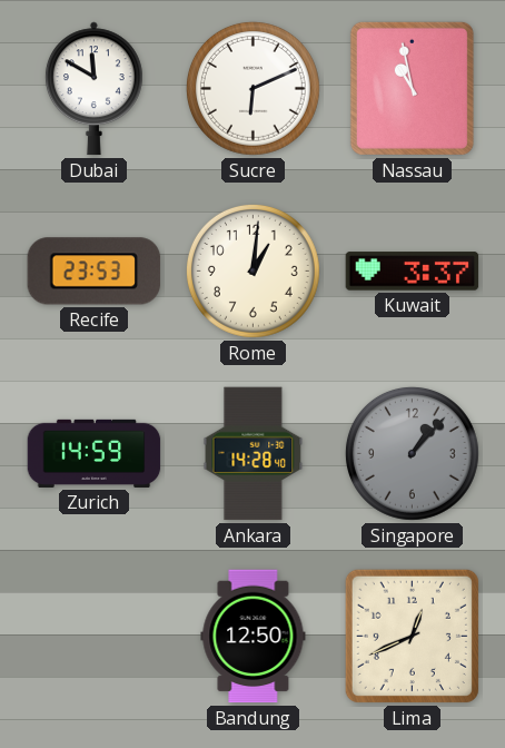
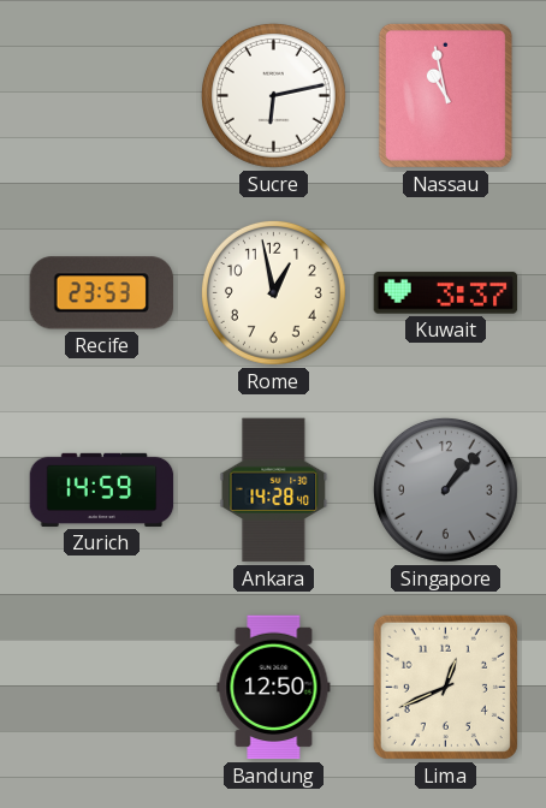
Dubai: 11:50 -> none (93, 89)
Sucre: 6:11 -> 6:13 (273, 95)
Rome: 1:01 -> 12:58 (273, 292)
